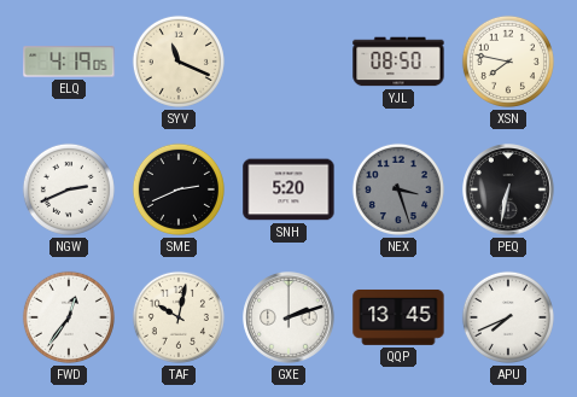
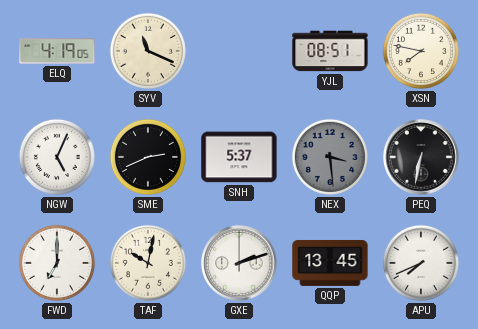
YJL: 08:50 -> 08:51 (330, 51)
NGW: 2:41 -> 5:04 (57, 157)
SNH: 5:20 -> 5:37 (239, 157)
NEX: 3:27 -> 3:29 (330, 157)
FWD: 12:36 -> 7:00 (57, 263)
